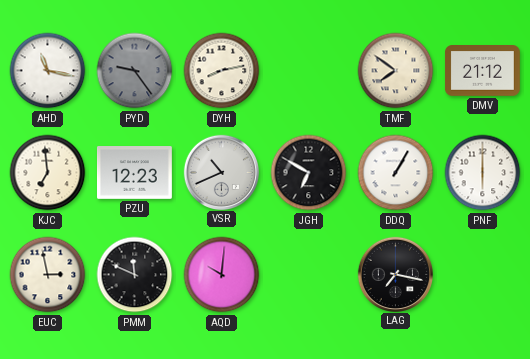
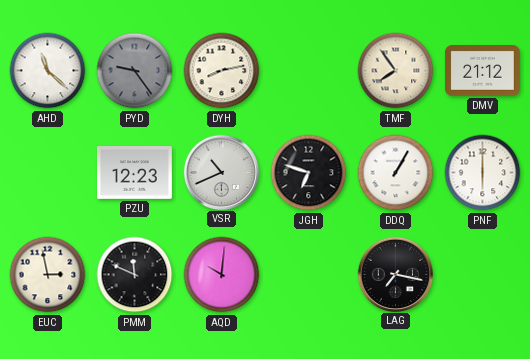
AHD: 11:17 -> 11:22 (48, 71)
TMF: 7:51 -> 7:54 (396, 71)
KJC: 6:59 -> none (48, 173)
JGH: 6:50 -> 6:48 (309, 173)
